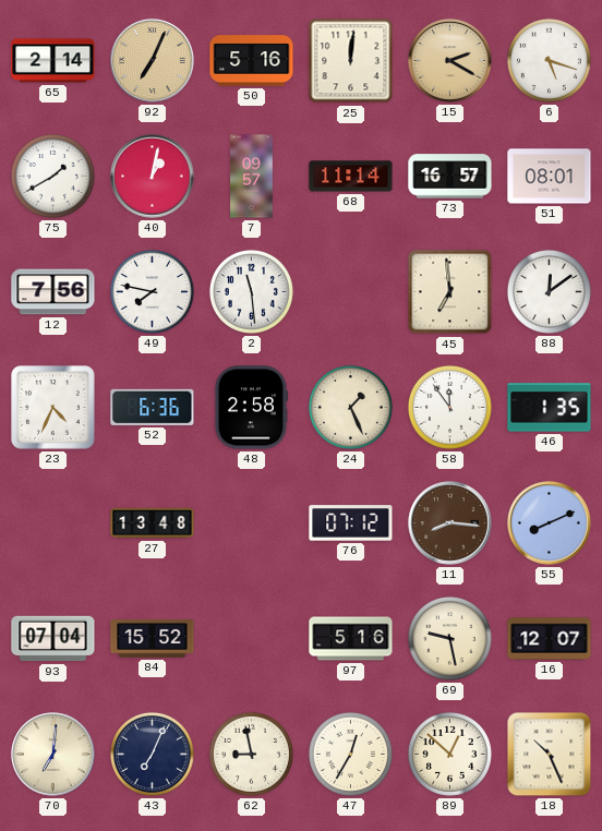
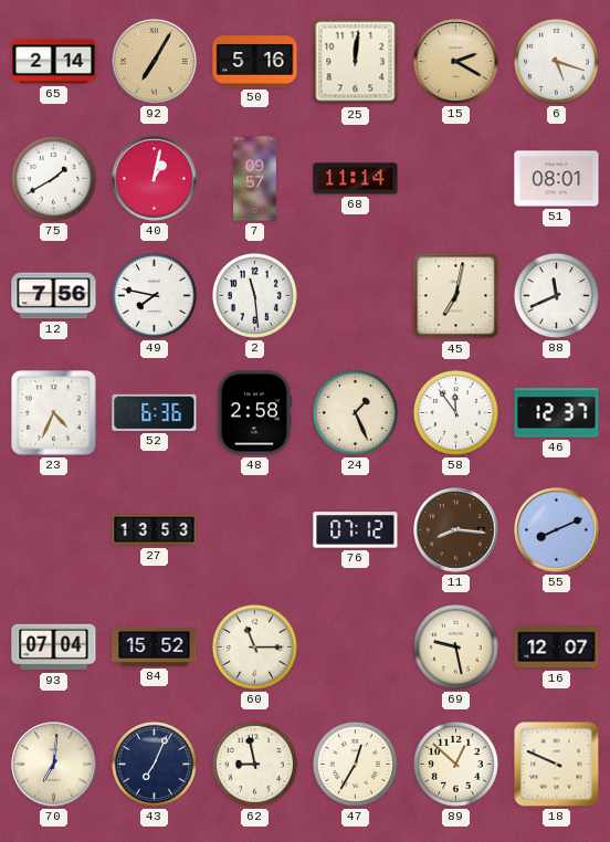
92: 7:04 -> 7:05 (155, 62)
73: 16:57 -> none (450, 177)
45: 6:59 -> 7:02 (456, 296)
88: 12:09 -> 11:41 (556, 295)
46: 1:35 -> 12:37 (557, 413)
27: 13:48 -> 13:53 (155, 530)
60: none -> 11:15 (254, 646)
97: 5:16 -> none (351, 639)
18: 10:26 -> 9:49 (557, 765)
